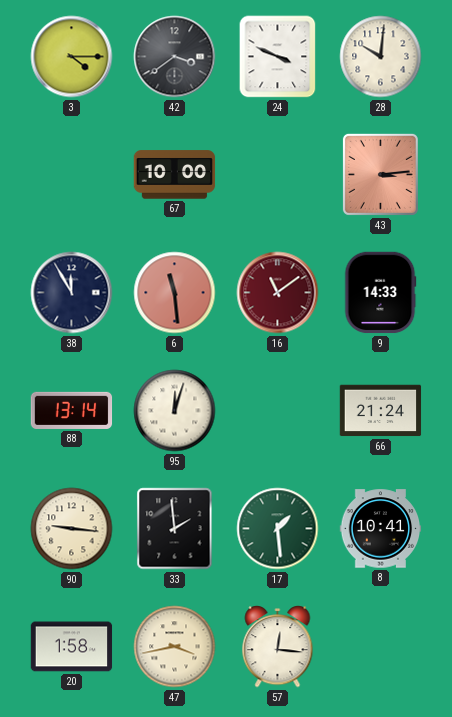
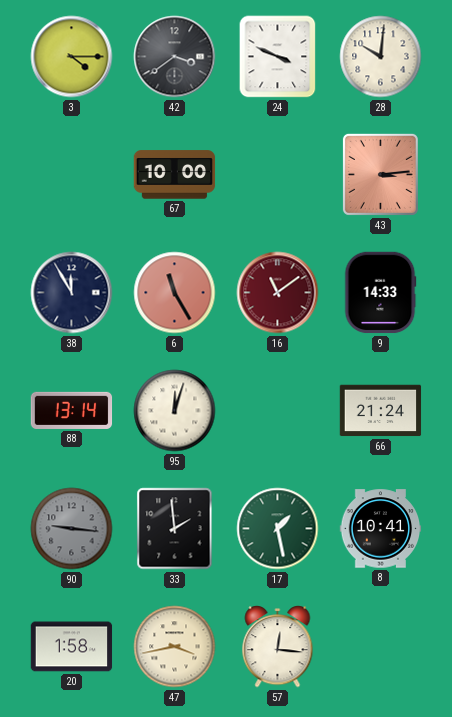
6: 11:29 -> 11:25 (175, 293)
90 dial: cream -> grey (72, 529)
17: 1:29 -> 1:28 (278, 529)
